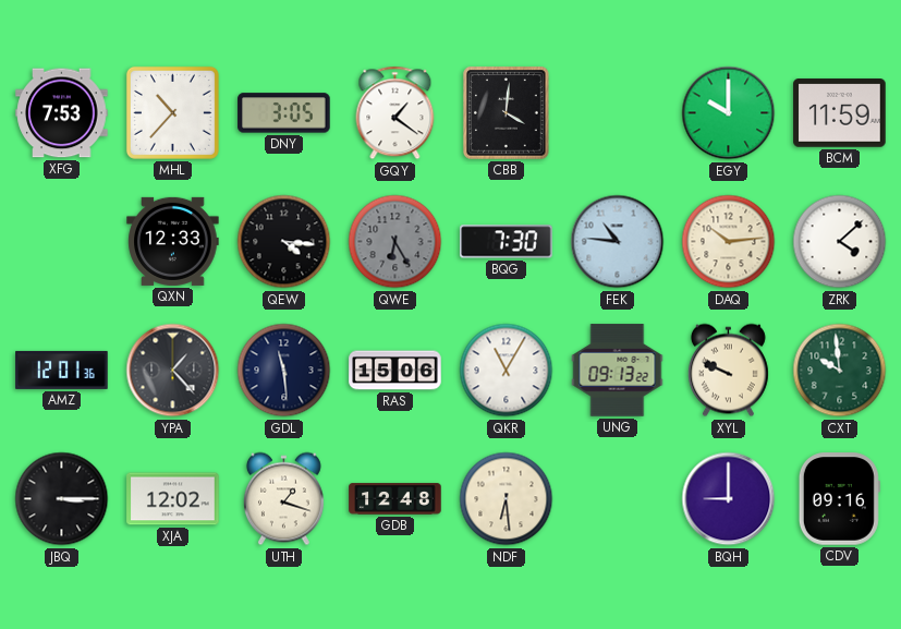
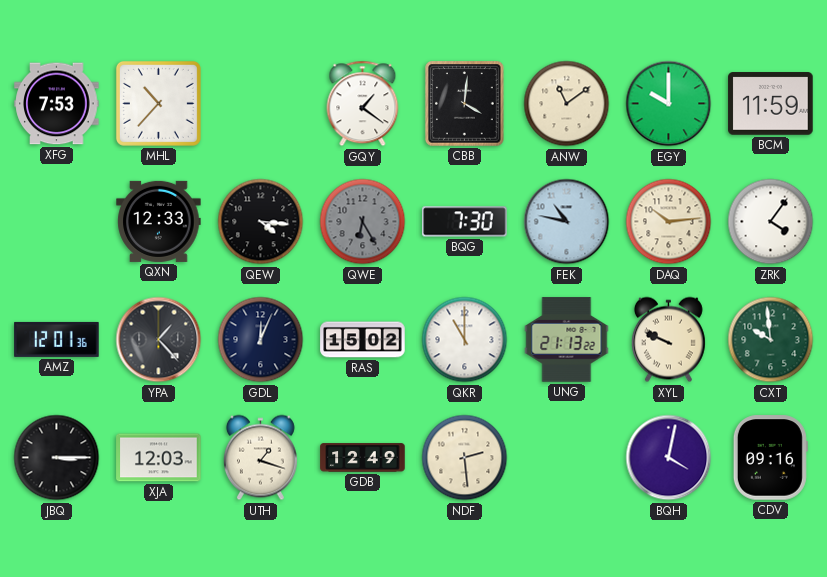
DNY: 3:05 -> none (284, 113)
ANW: none -> 11:09 (567, 104)
FEK: 10:46 -> 10:47 (567, 222)
ZRK: 4:08 -> 4:06 (771, 222)
GDL: 11:29 -> 12:04 (261, 340)
RAS: 15:06 -> 15:02 (363, 340)
QKR: 11:05 -> 11:00 (465, 340)
UNG: 09:13 -> 21:13 (567, 340)
XJA: 12:02 -> 12:03 (159, 458)
GDB: 12:48 -> 12:49 (363, 458)
NDF: 6:29 -> 2:29 (465, 458)
BQH: 9:00 -> 4:02 (669, 458)
